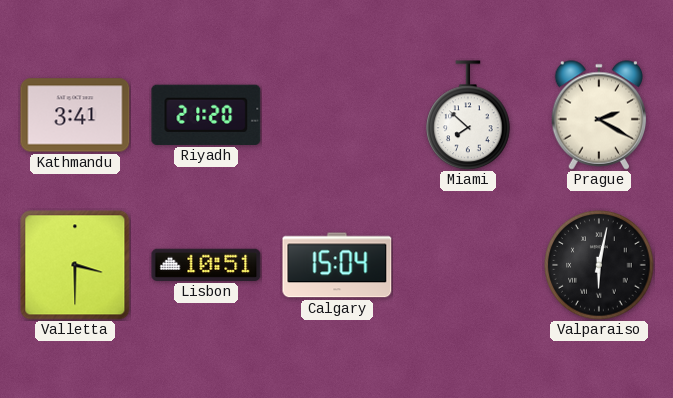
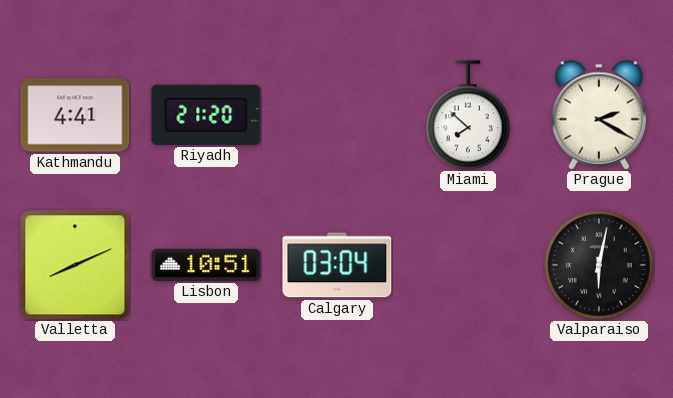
Kathmandu: 3:41 -> 4:41 (75, 115)
Valletta: 3:30 -> 8:11 (75, 265)
Calgary: 15:04 -> 03:04 (337, 265)
